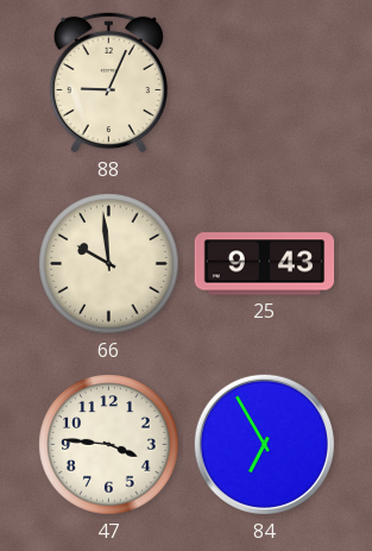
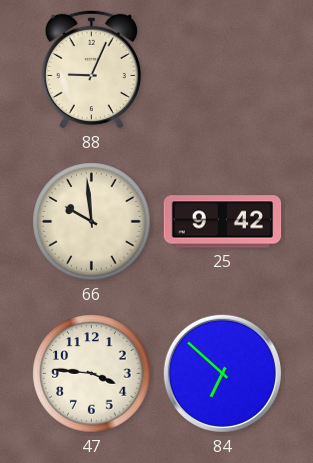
25: 9:43 -> 9:42 (223, 222)
84: 6:55 -> 6:52 (222, 373)
